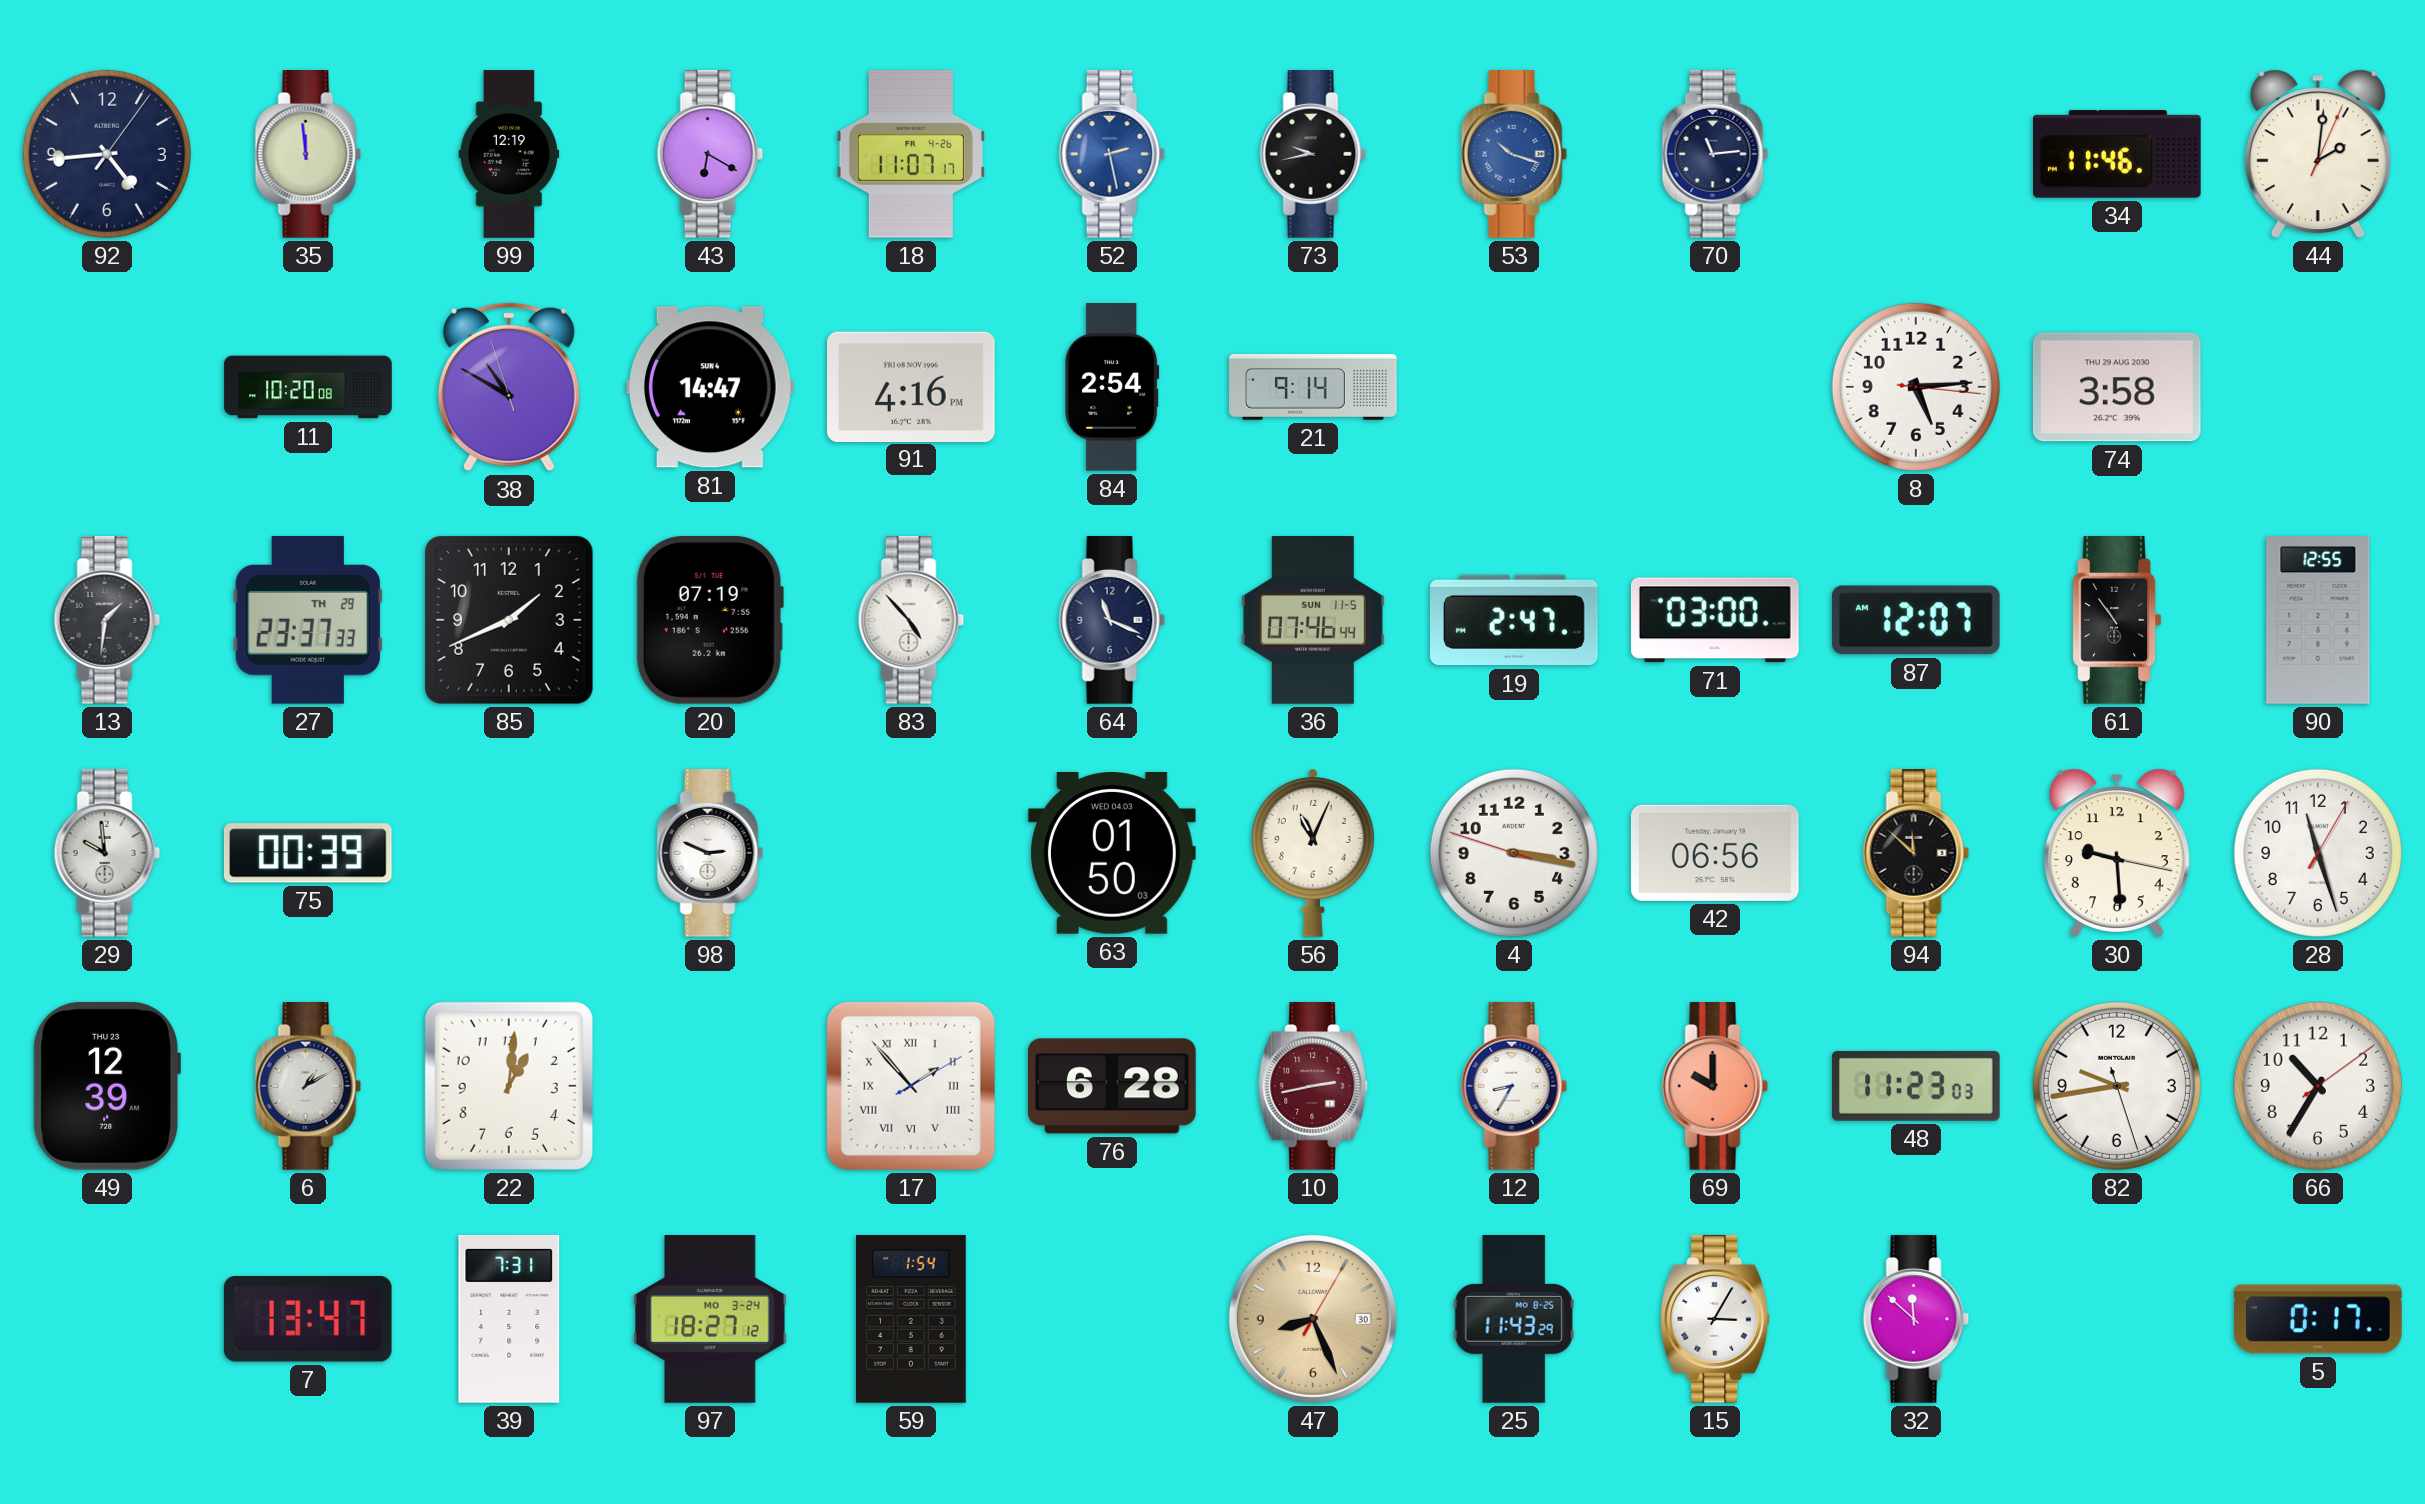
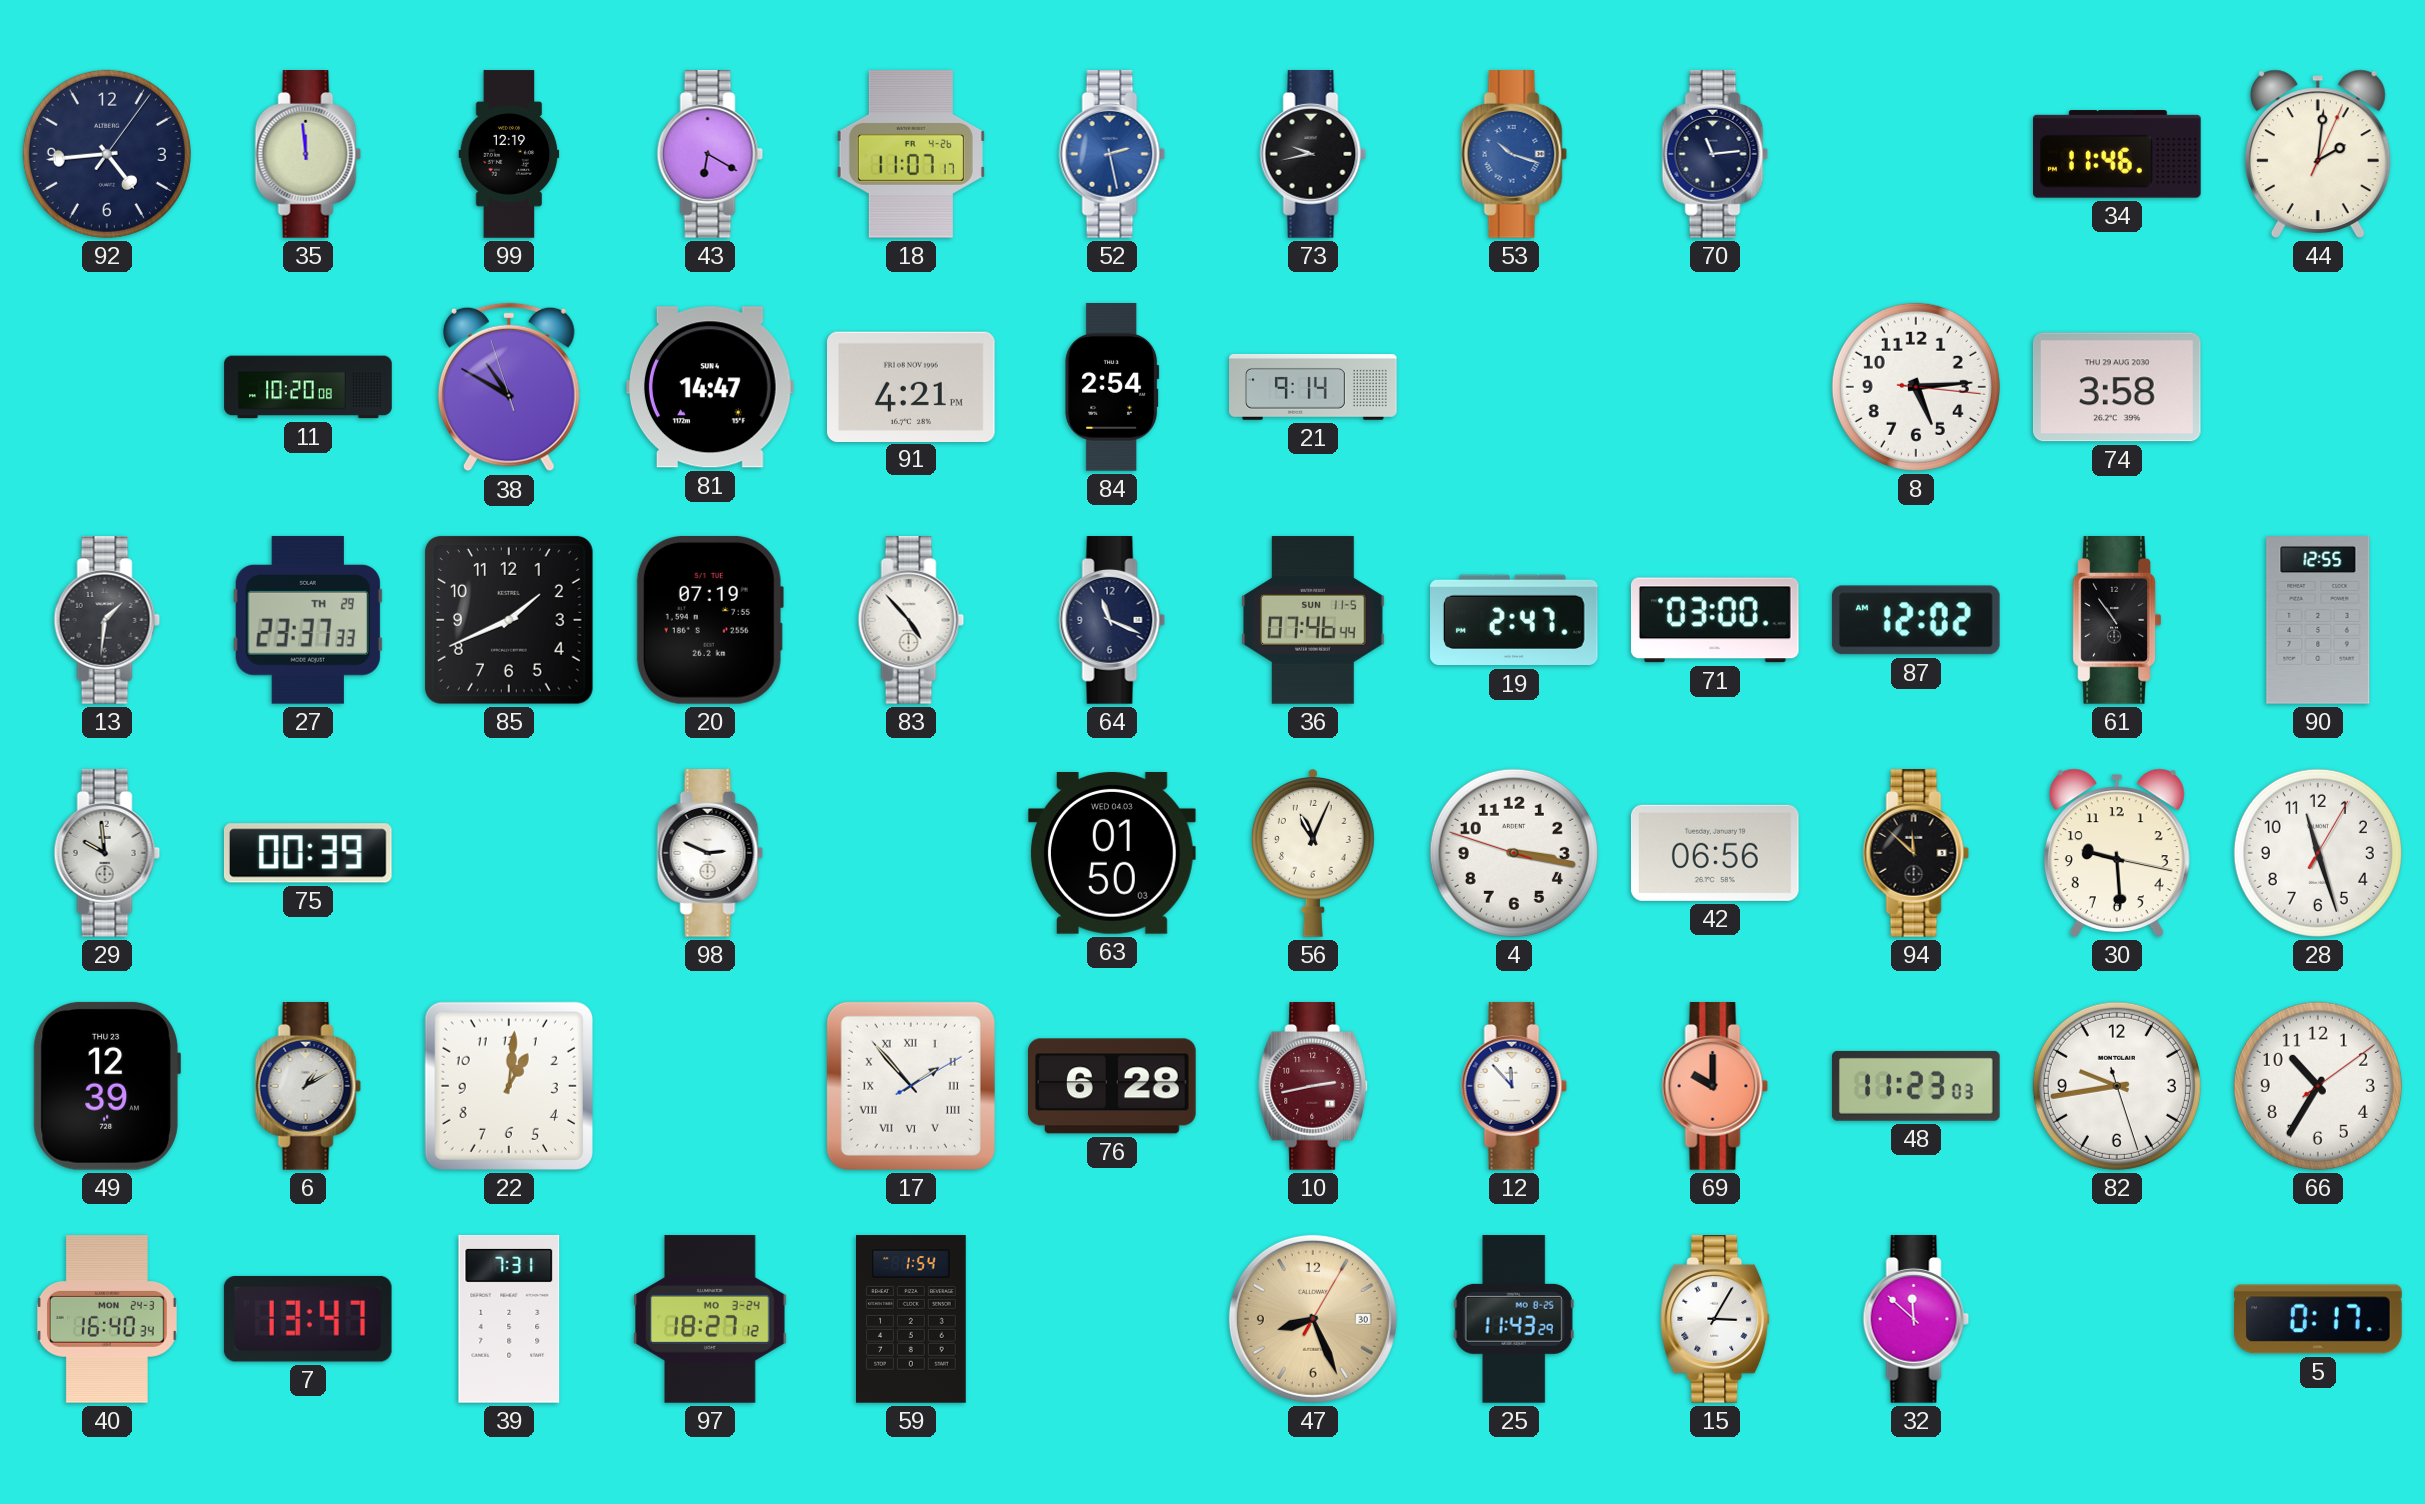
91: 4:16 -> 4:21 (912, 386)
87: 12:07 -> 12:02 (1916, 620)
12: 8:35 -> 11:53 (1514, 1087)
40: none -> 16:40 (107, 1319)
